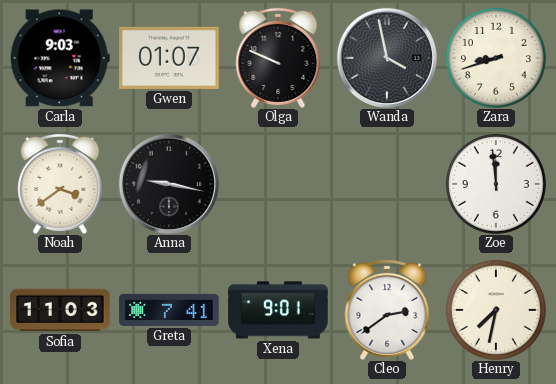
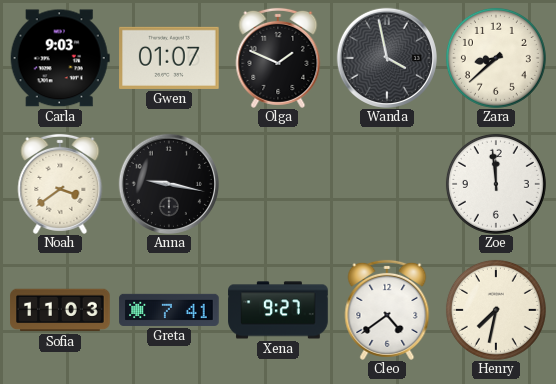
Olga: 9:49 -> 1:49 (278, 58)
Zara: 8:42 -> 8:38 (496, 58)
Xena: 9:01 -> 9:27 (278, 310)
Cleo: 2:39 -> 4:39 (387, 310)
